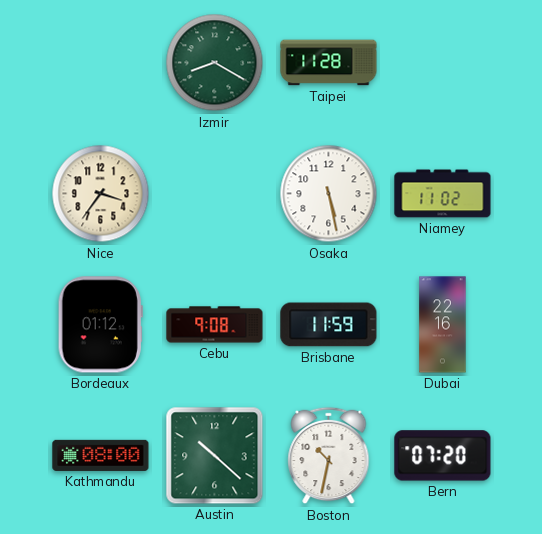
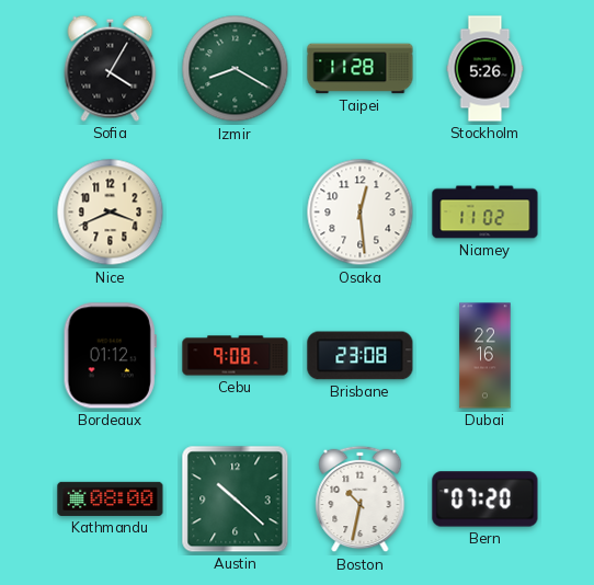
Sofia: none -> 4:05 (111, 68)
Stockholm: none -> 5:26 (486, 69)
Nice: 3:36 -> 3:41 (111, 213)
Osaka: 5:28 -> 12:29 (361, 213)
Brisbane: 11:59 -> 23:08 (361, 356)
